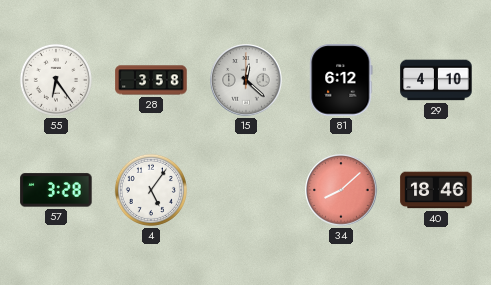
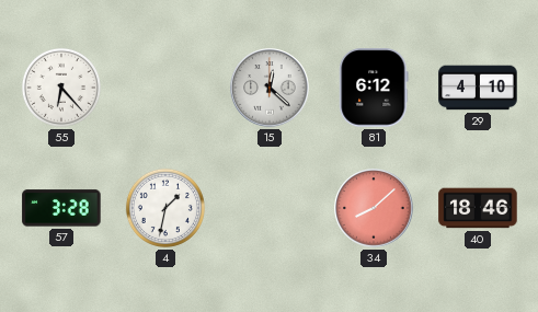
55: 6:24 -> 6:23 (61, 88)
28: 3:58 -> none (151, 80)
4: 5:06 -> 1:32 (165, 208)
